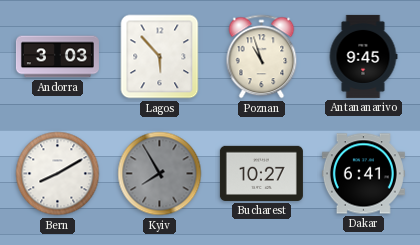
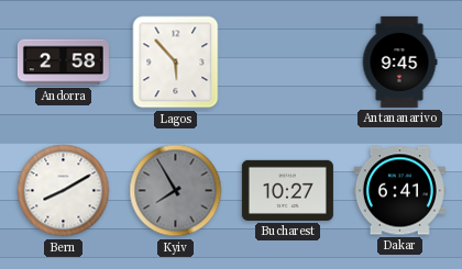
Andorra: 3:03 -> 2:58 (63, 63)
Poznan: 10:57 -> none (262, 57)
